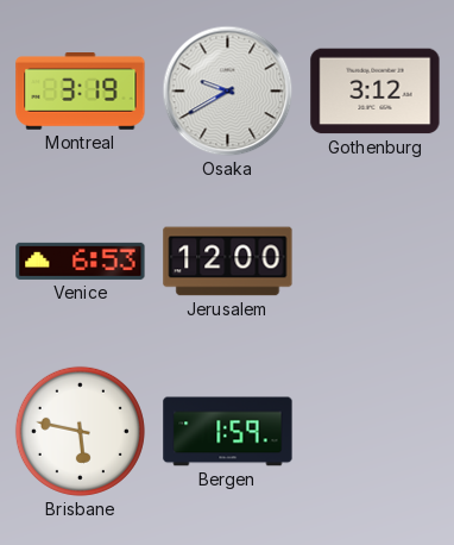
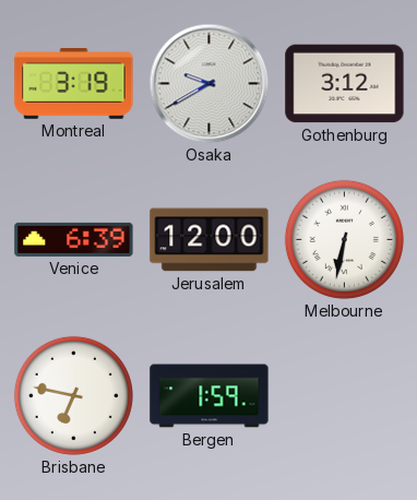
Venice: 6:53 -> 6:39 (74, 239)
Melbourne: none -> 6:32 (344, 239)
Brisbane: 5:47 -> 6:47 (73, 395)
